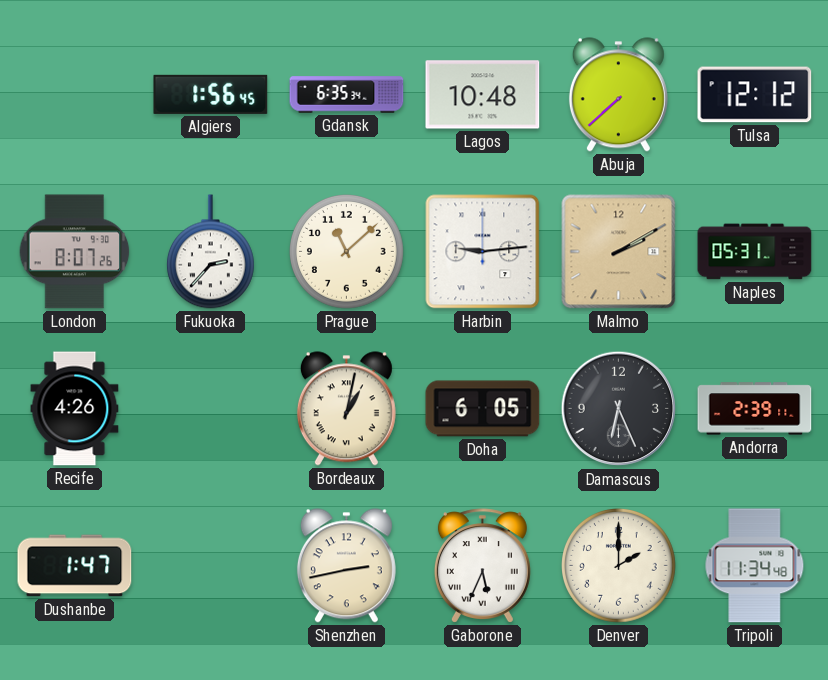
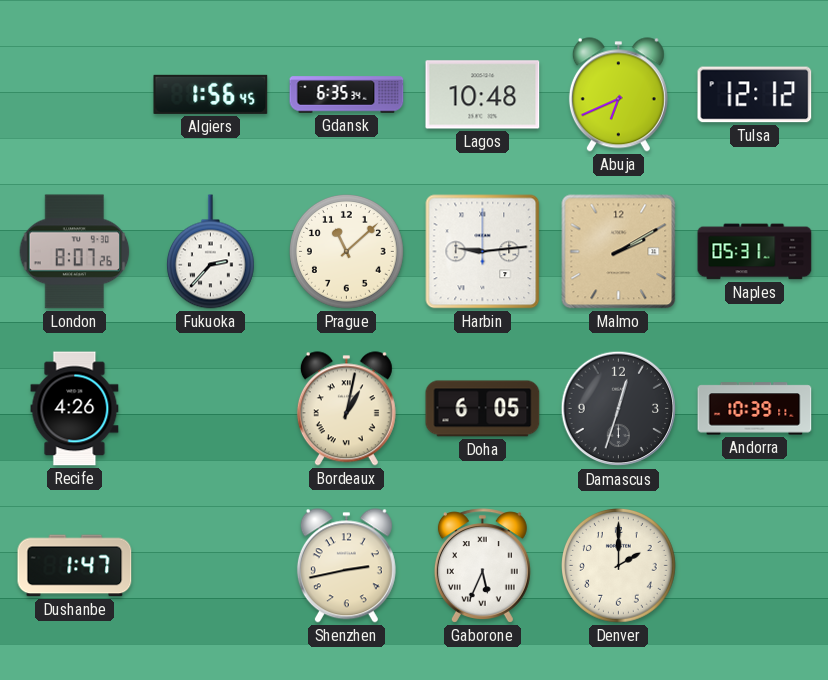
Abuja: 7:38 -> 6:41 (618, 95)
Damascus: 6:26 -> 12:33 (619, 409)
Andorra: 2:39 -> 10:39 (755, 409)
Tripoli: 11:34 -> none (755, 566)
